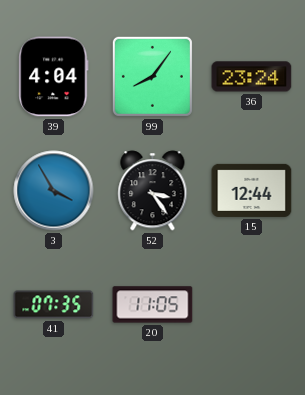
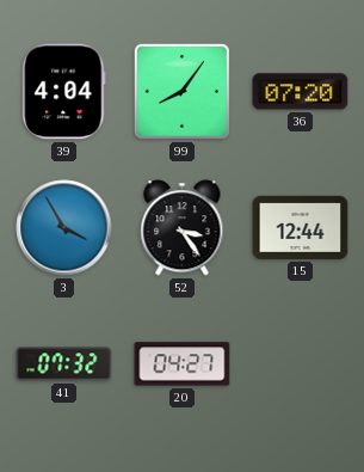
36: 23:24 -> 07:20 (301, 92)
41: 07:35 -> 07:32 (64, 364)
20: 11:05 -> 04:27 (183, 364)
